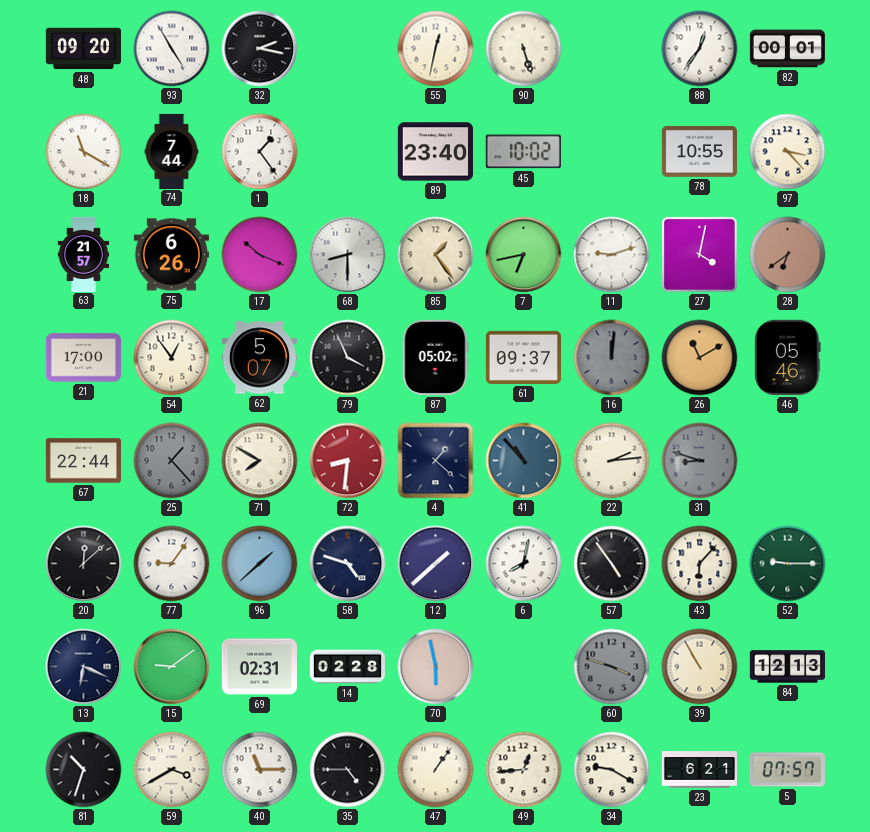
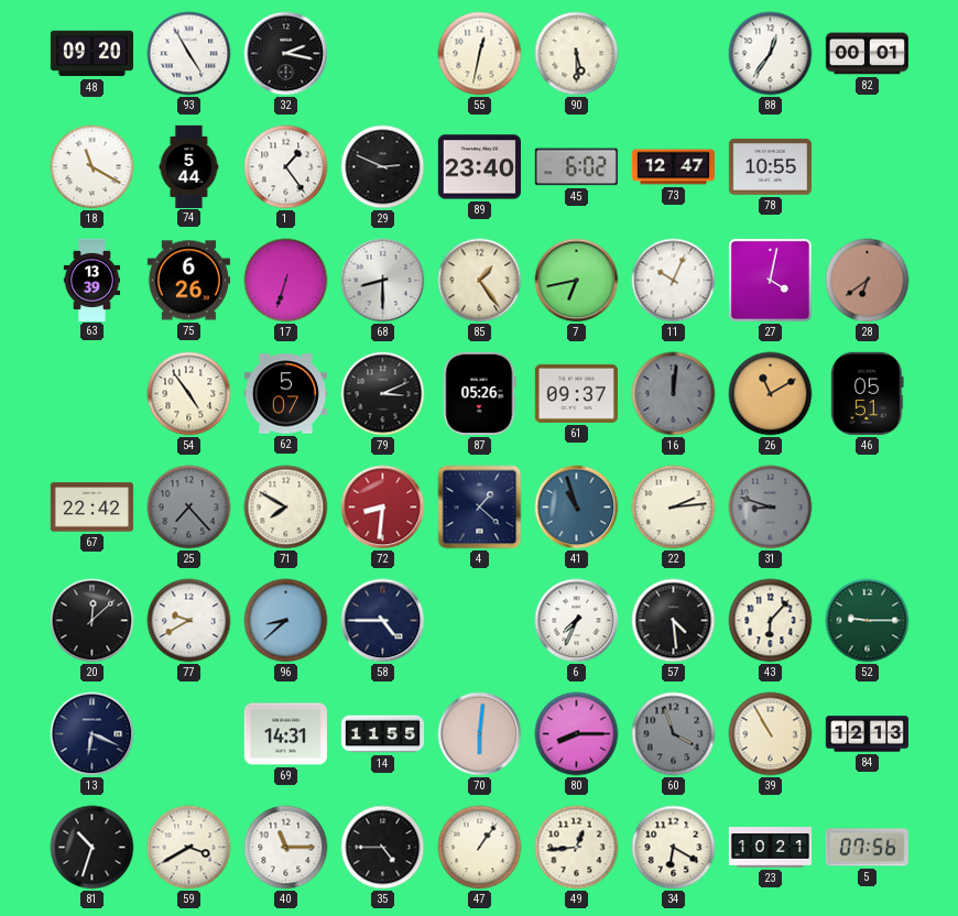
90: 5:27 -> 5:30 (577, 54)
74: 7:44 -> 5:44 (189, 166)
29: none -> 2:49 (383, 167)
45: 10:02 -> 6:02 (576, 167)
73: none -> 12:47 (673, 167)
97: 3:23 -> none (788, 152)
63: 21:57 -> 13:39 (92, 280)
17: 10:19 -> 6:33 (286, 281)
11: 9:12 -> 10:04 (674, 281)
21: 17:00 -> none (83, 358)
54: 12:54 -> 4:54 (189, 394)
79: 3:56 -> 3:11 (383, 394)
87: 05:02 -> 05:26 (479, 393)
46: 05:46 -> 05:51 (868, 393)
67: 22:44 -> 22:42 (91, 508)
25: 1:23 -> 7:23 (189, 508)
41: 10:53 -> 10:57 (577, 508)
77: 9:06 -> 9:40 (189, 621)
96: 1:38 -> 8:38 (286, 621)
58: 4:48 -> 4:45 (383, 621)
12: 1:38 -> none (436, 564)
6: 8:02 -> 7:34 (577, 621)
57: 4:54 -> 4:29 (674, 621)
15: 9:09 -> none (172, 667)
69: 02:31 -> 14:31 (285, 734)
14: 02:28 -> 11:55 (382, 734)
70: 5:58 -> 6:01 (480, 734)
80: none -> 8:15 (577, 734)
60: 3:48 -> 3:57 (674, 734)
34: 9:20 -> 6:20 (674, 848)
23: 6:21 -> 10:21 (770, 848)
5: 07:57 -> 07:56 (867, 848)
